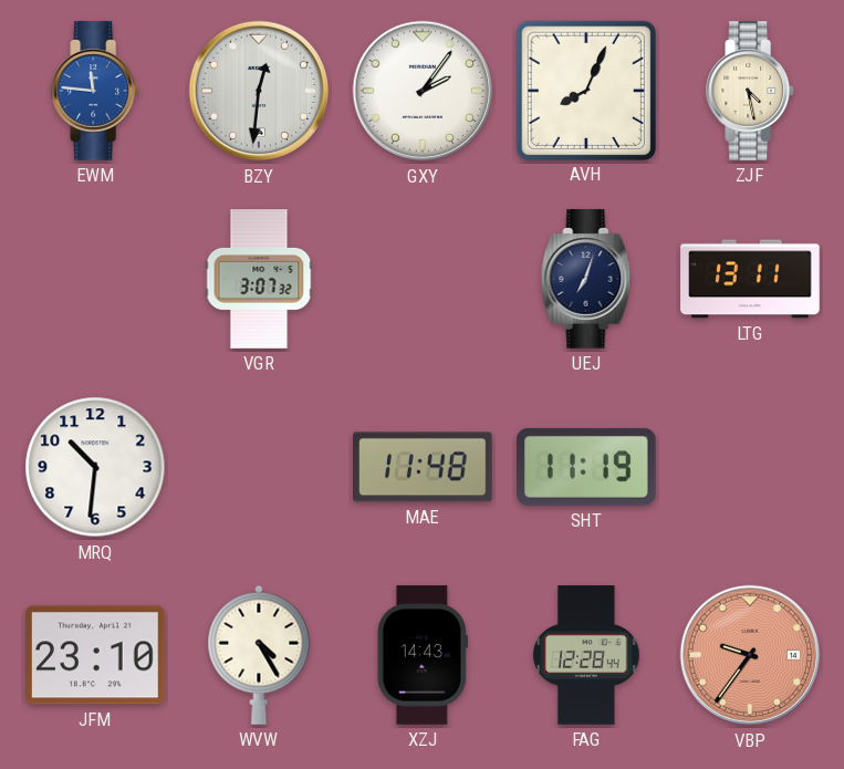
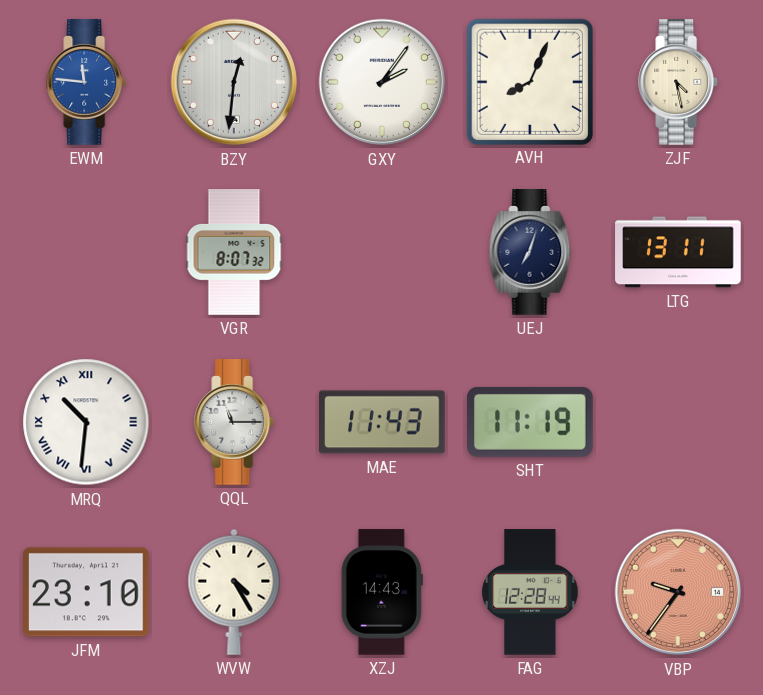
VGR: 3:07 -> 8:07 (234, 252)
MRQ numerals: Arabic -> Roman (86, 422)
QQL: none -> 11:15 (235, 422)
MAE: 11:48 -> 11:43 (383, 422)
